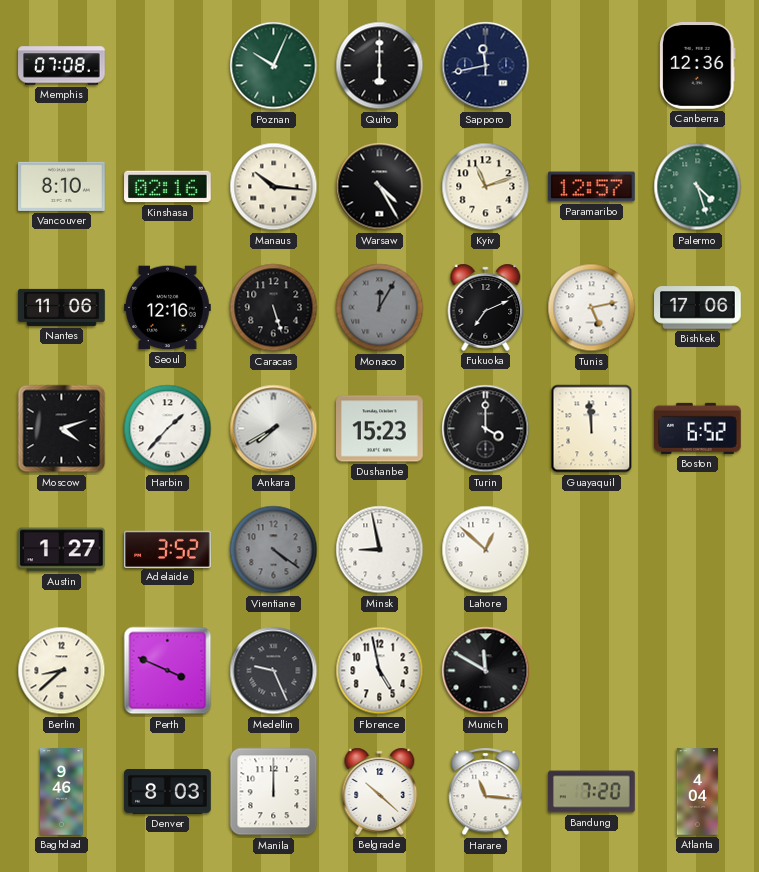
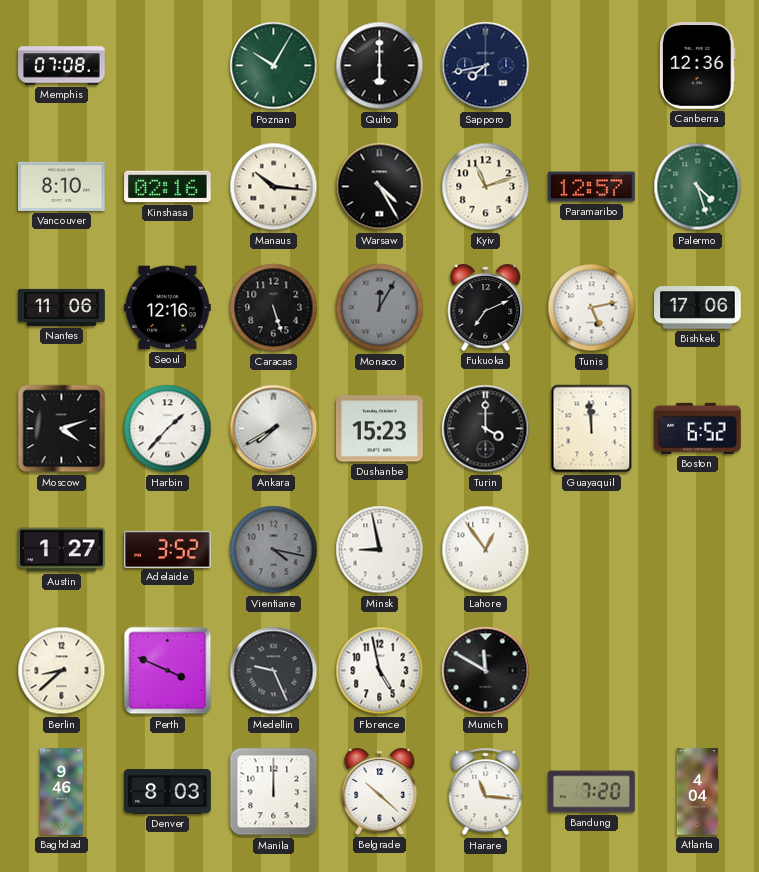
Poznan: 10:04 -> 10:05 (274, 66)
Sapporo: 11:43 -> 7:43 (486, 66)
Vientiane: 4:21 -> 4:17 (274, 550)
Lahore: 12:52 -> 12:54 (486, 550)
